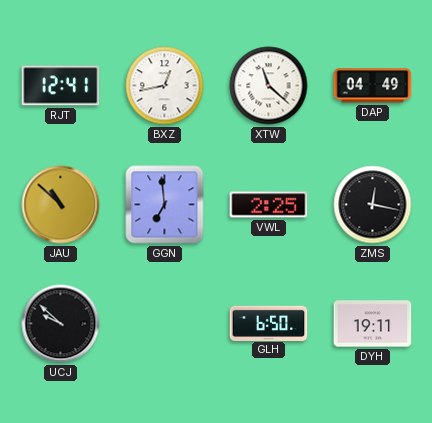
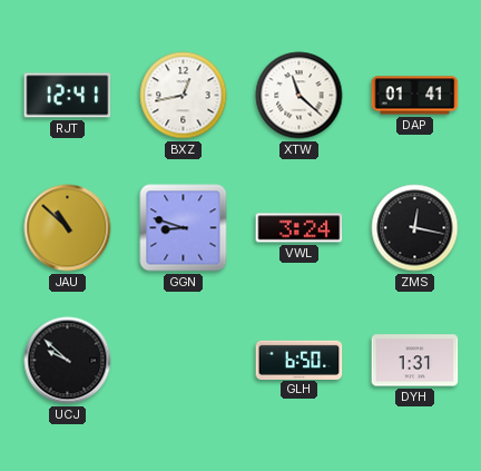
DAP: 04:49 -> 01:41 (415, 96)
GGN: 6:59 -> 8:48 (184, 228)
VWL: 2:25 -> 3:24 (300, 228)
DYH: 19:11 -> 1:31 (415, 361)
